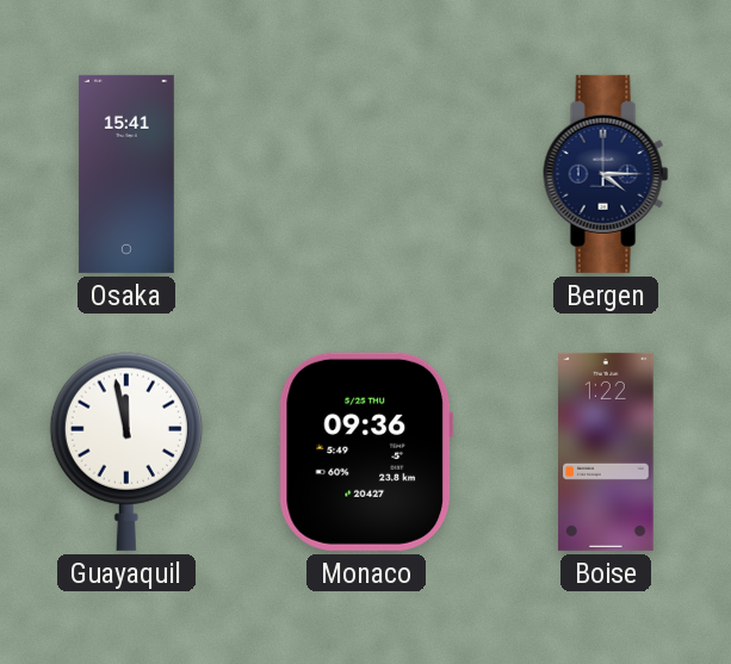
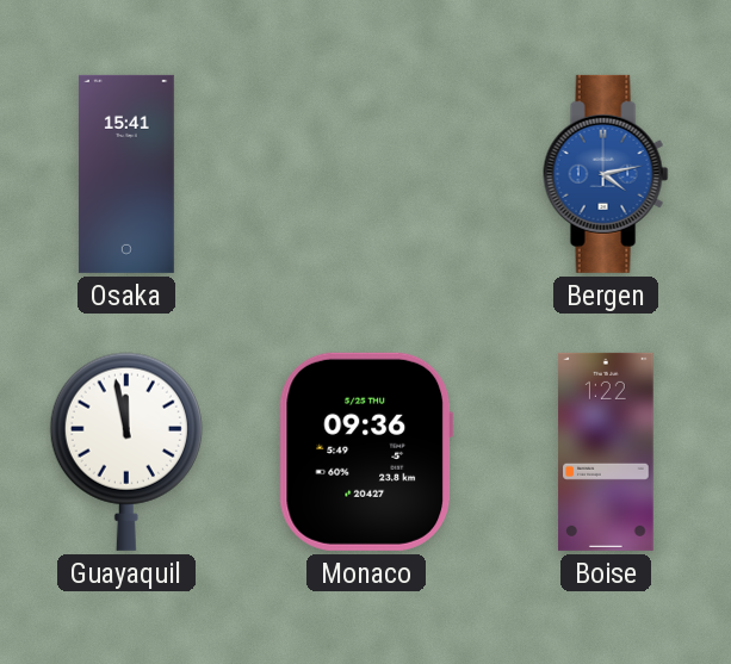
Bergen: 4:15 -> 4:13 (606, 174)
Bergen dial: navy -> blue (606, 174)
